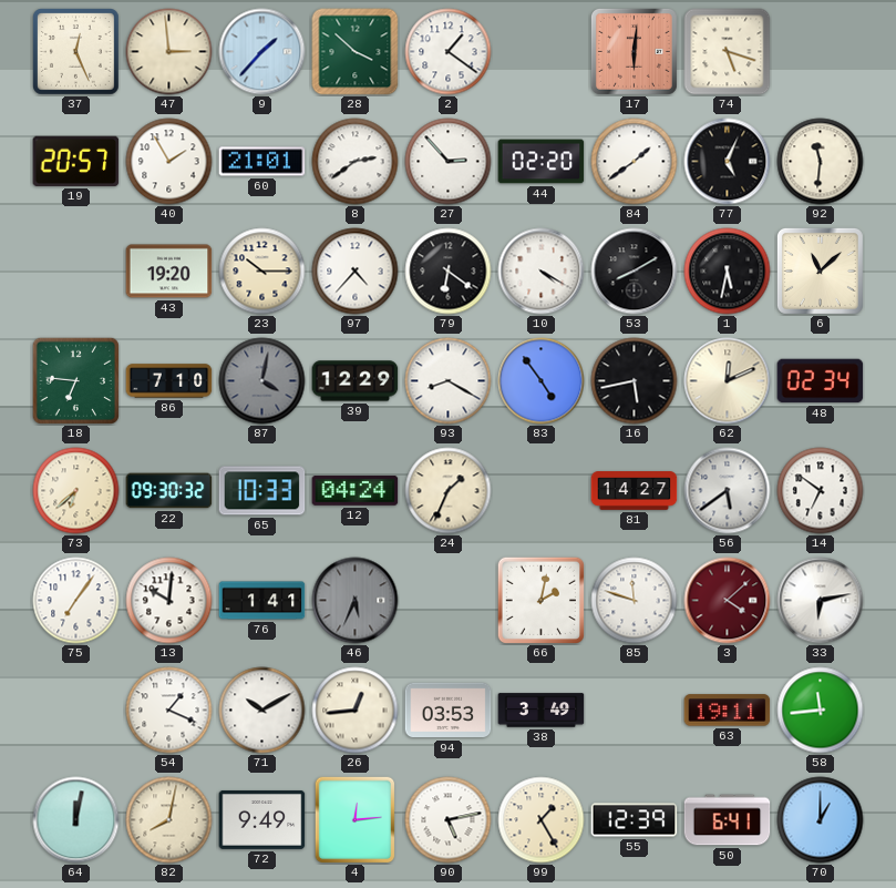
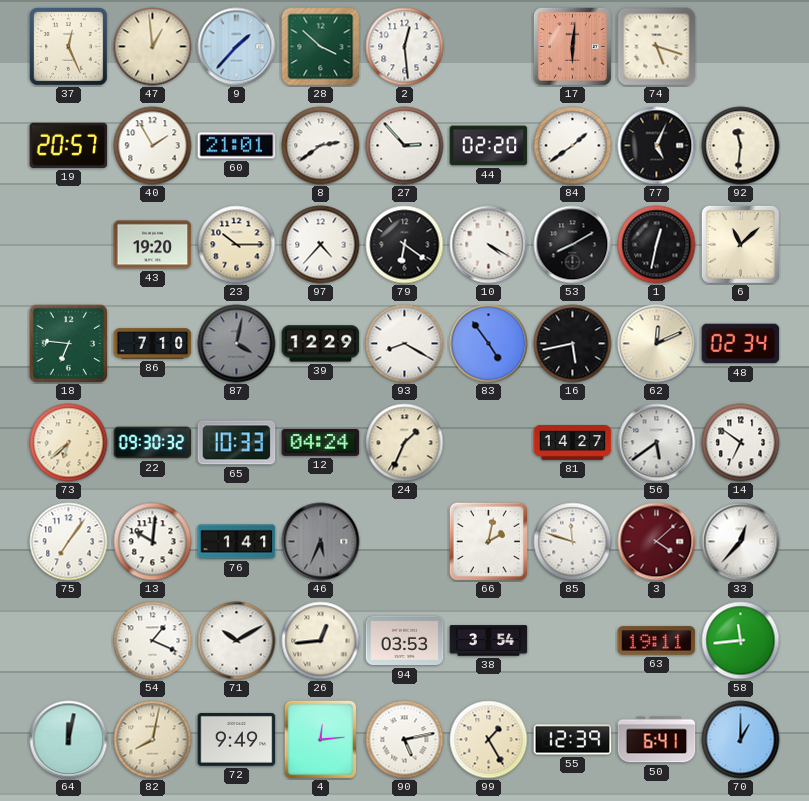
47: 2:59 -> 12:59 (153, 47)
2: 1:21 -> 12:29 (405, 47)
1: 5:32 -> 12:32 (657, 245)
33: 6:13 -> 12:37 (741, 542)
38: 3:49 -> 3:54 (489, 641)
